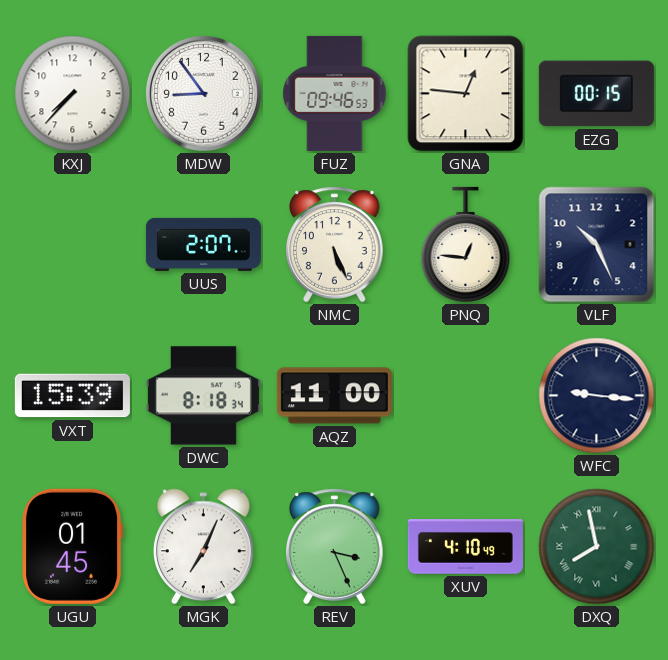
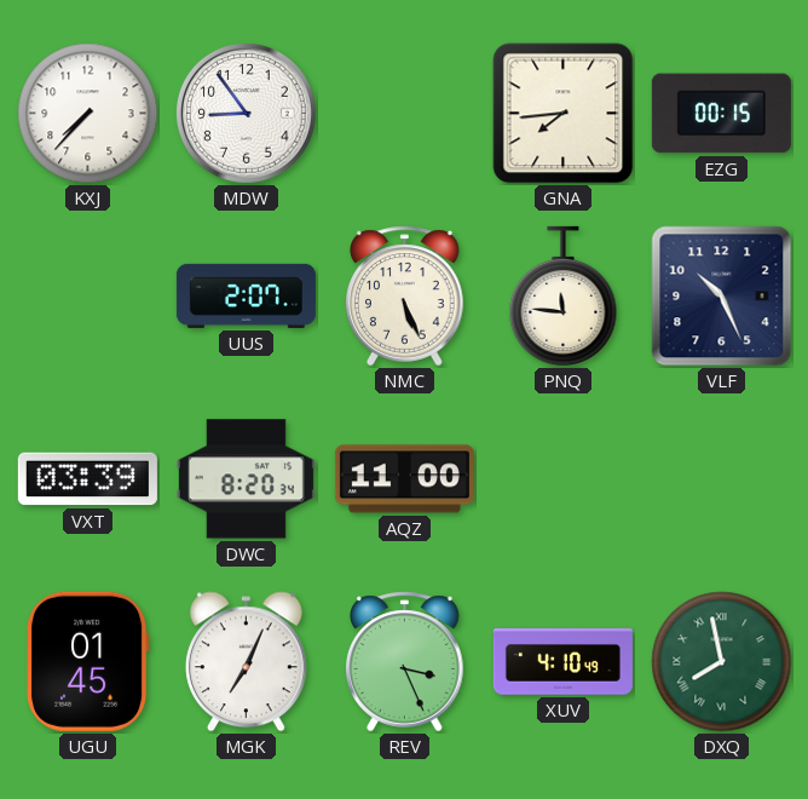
FUZ: 09:46 -> none (335, 93)
GNA: 12:46 -> 7:44 (564, 114)
PNQ: 12:46 -> 11:46 (564, 297)
VXT: 15:39 -> 03:39 (87, 479)
DWC: 8:18 -> 8:20 (246, 479)
WFC: 9:16 -> none (597, 396)
